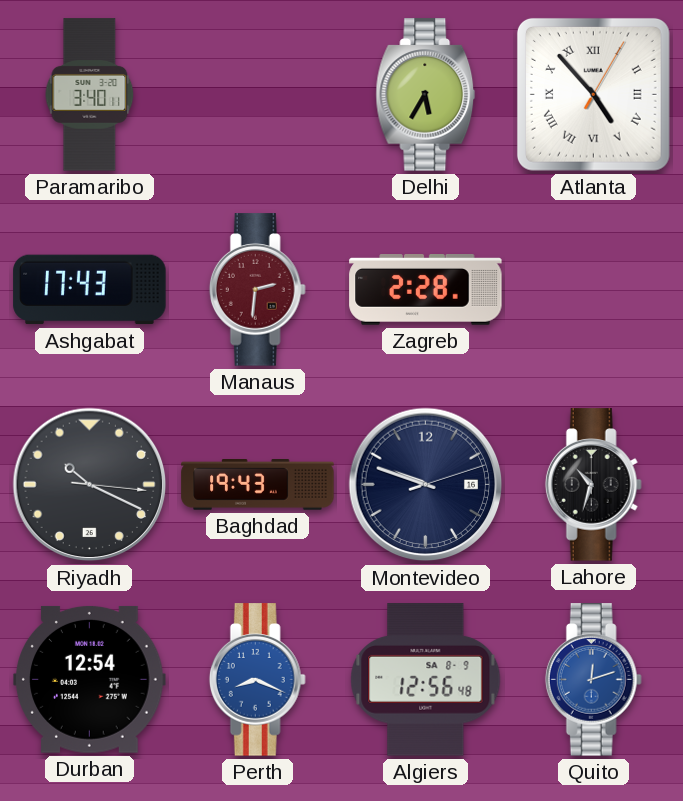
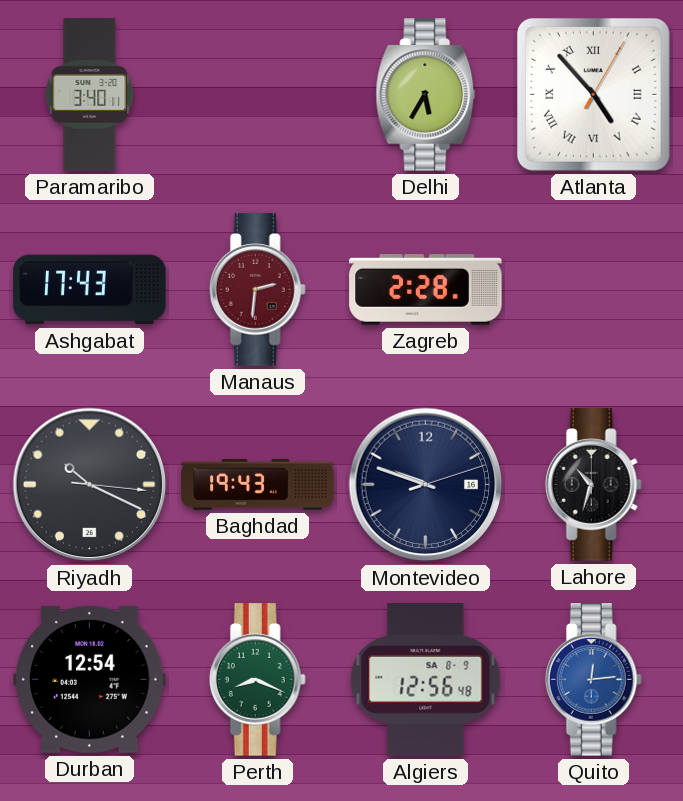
Perth dial: blue -> green (257, 680)
Quito: 12:12 -> 12:14 (593, 680)
